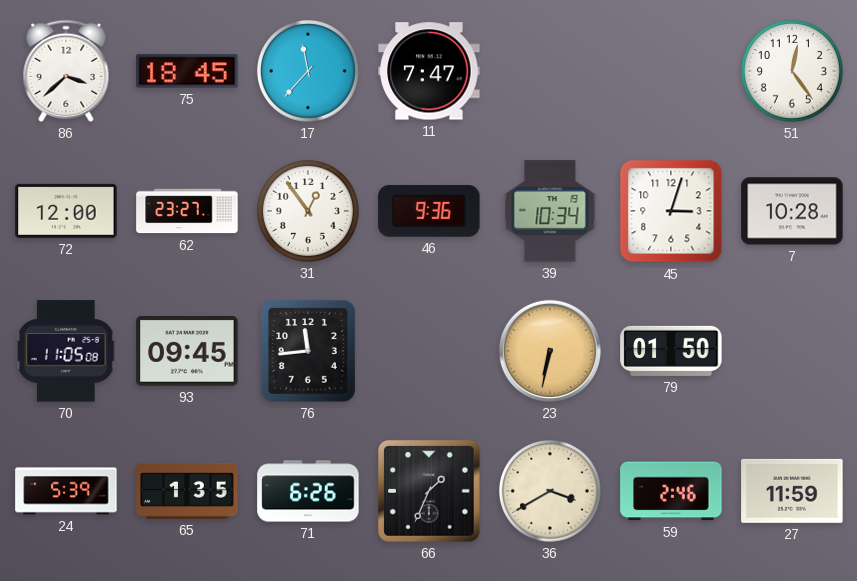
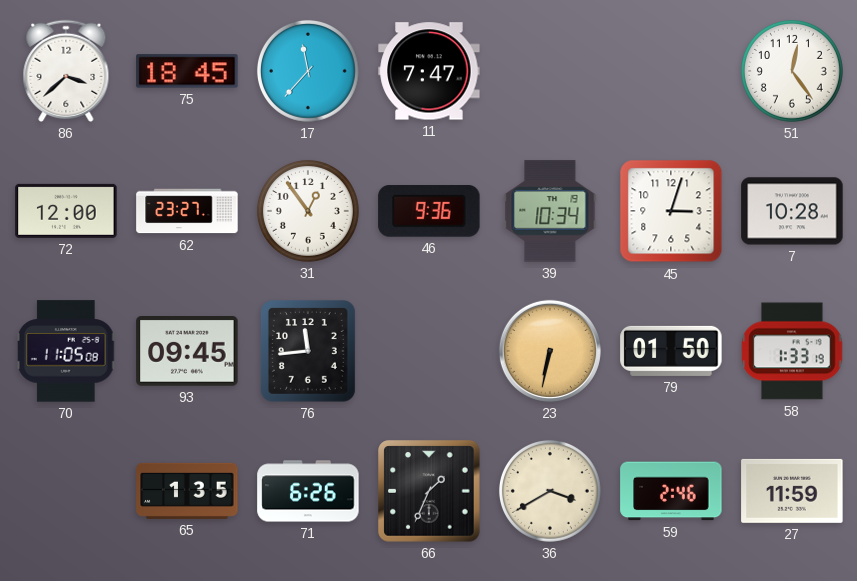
58: none -> 1:33 (792, 351)
24: 5:39 -> none (66, 491)
